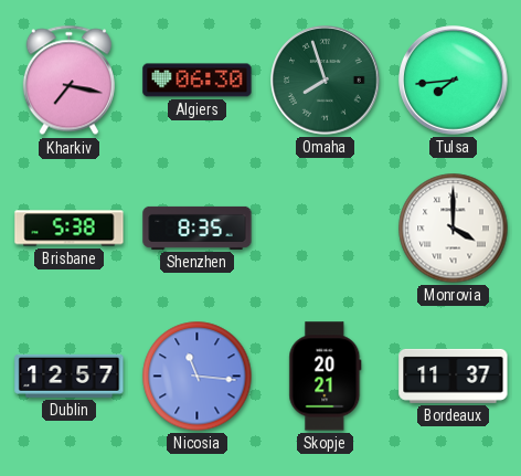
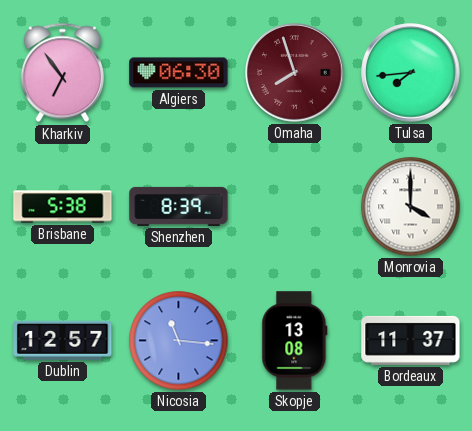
Kharkiv: 7:17 -> 6:54 (62, 73)
Omaha dial: green -> burgundy (295, 73)
Shenzhen: 8:35 -> 8:39 (179, 206)
Skopje: 20:21 -> 13:08 (295, 341)
